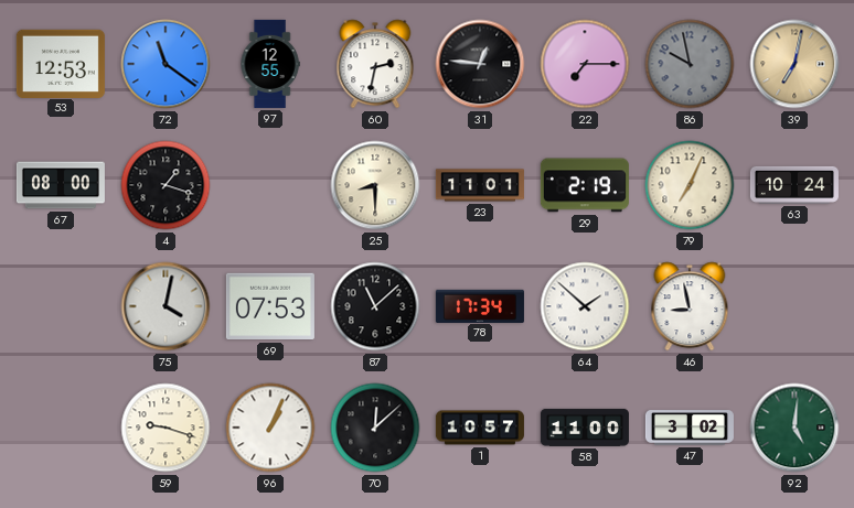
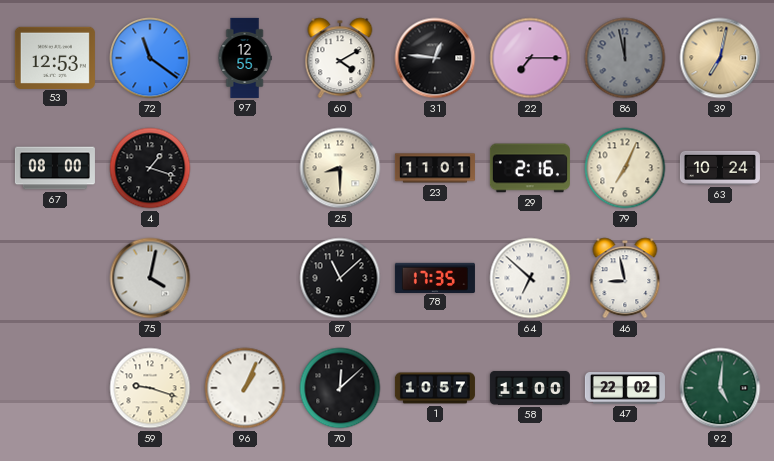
60: 2:32 -> 4:10 (340, 58)
86: 9:58 -> 11:58 (625, 58)
29: 2:19 -> 2:16 (530, 168)
69: 07:53 -> none (270, 306)
78: 17:34 -> 17:35 (435, 277)
64: 1:52 -> 6:52 (530, 278)
47: 3:02 -> 22:02 (625, 388)
